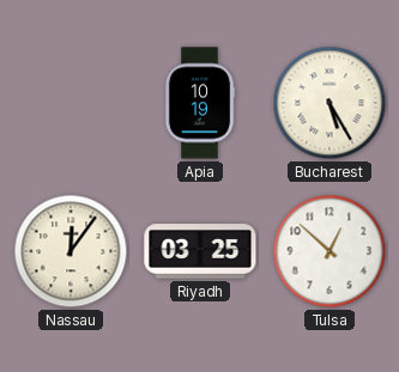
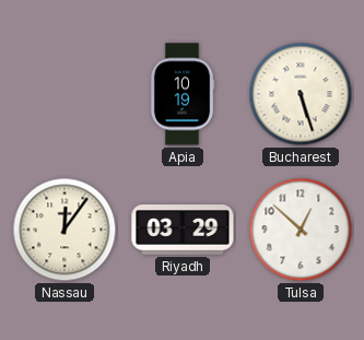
Bucharest: 5:25 -> 5:27 (301, 94)
Riyadh: 03:25 -> 03:29 (183, 230)
